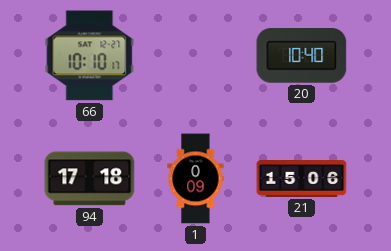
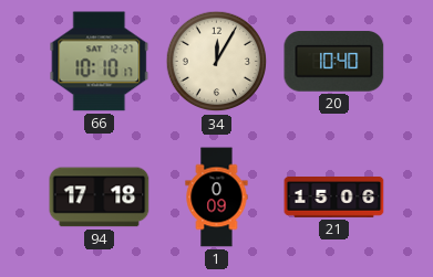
34: none -> 12:05 (217, 62)
